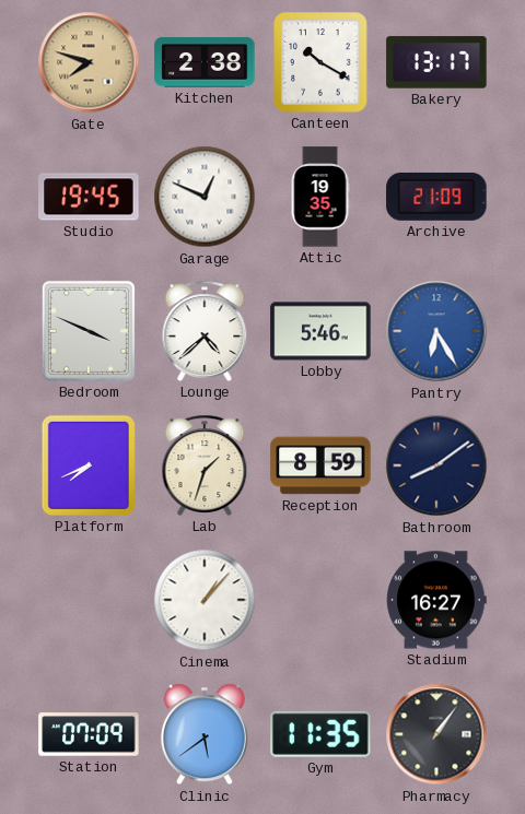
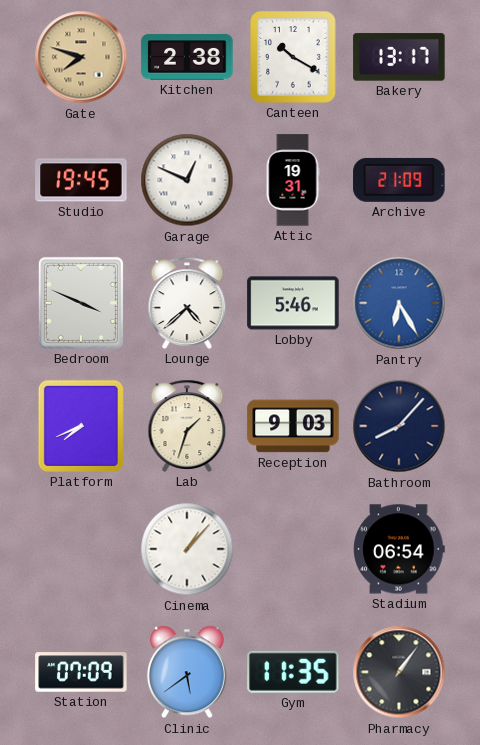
Attic: 19:35 -> 19:31 (293, 180)
Reception: 8:59 -> 9:03 (293, 426)
Bathroom: 8:09 -> 8:07 (399, 426)
Stadium: 16:27 -> 06:54 (399, 549)
